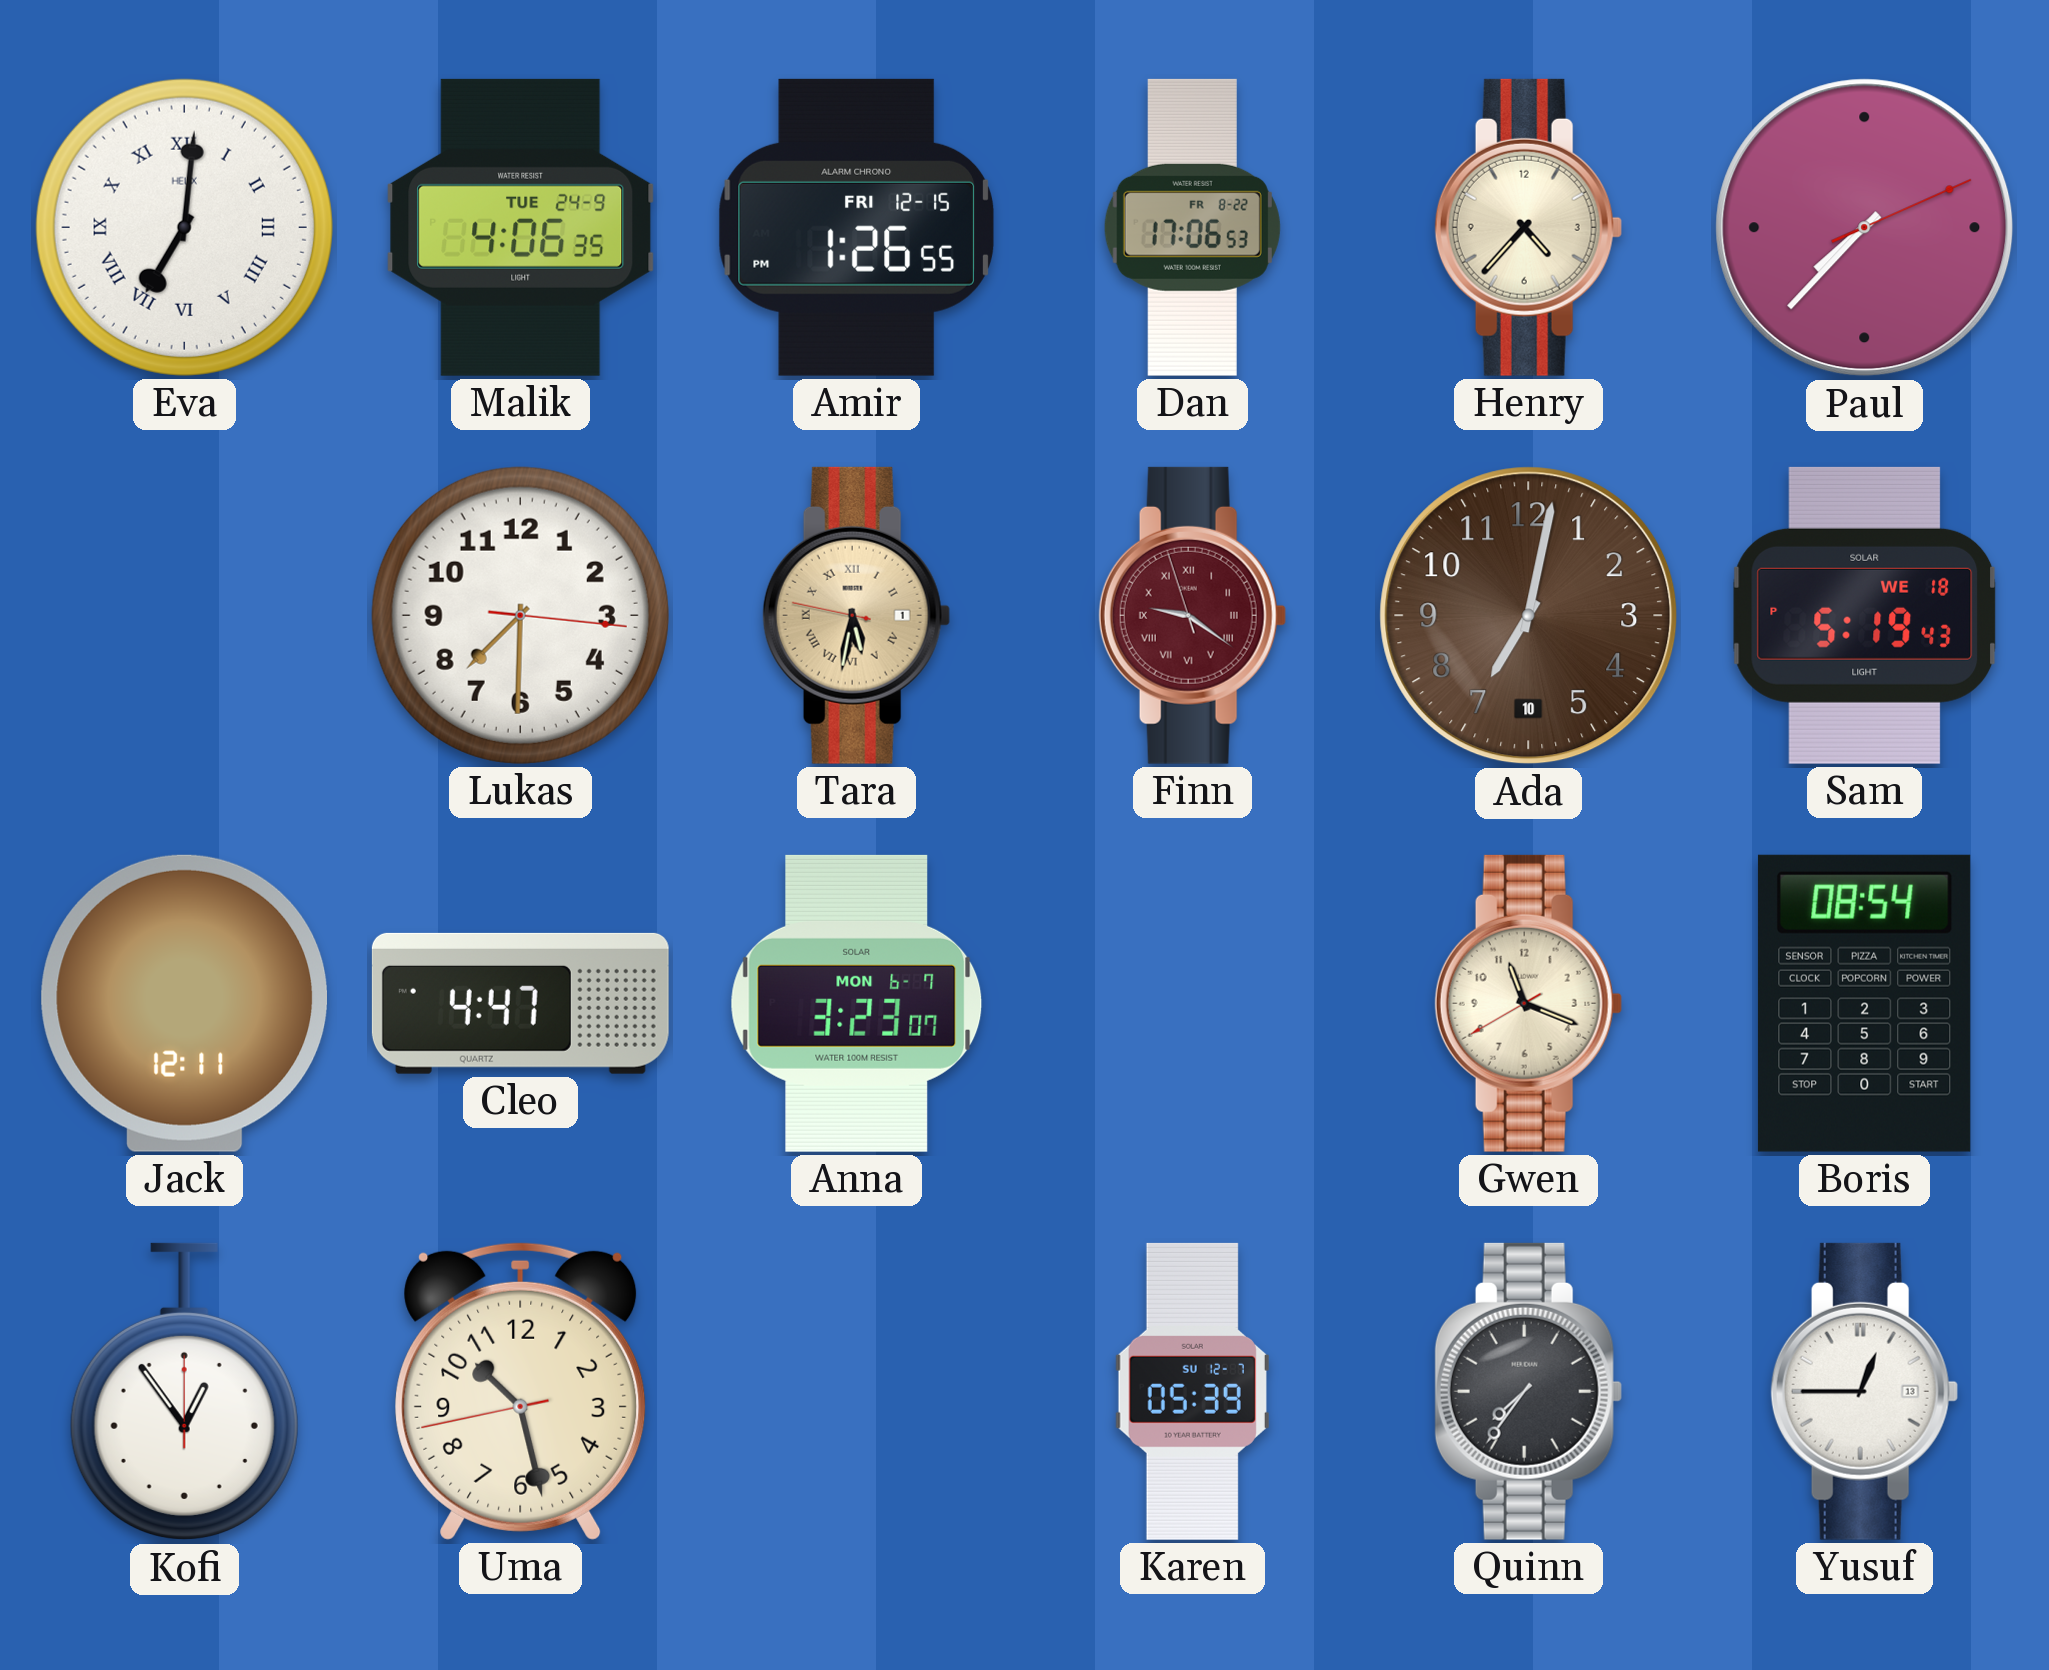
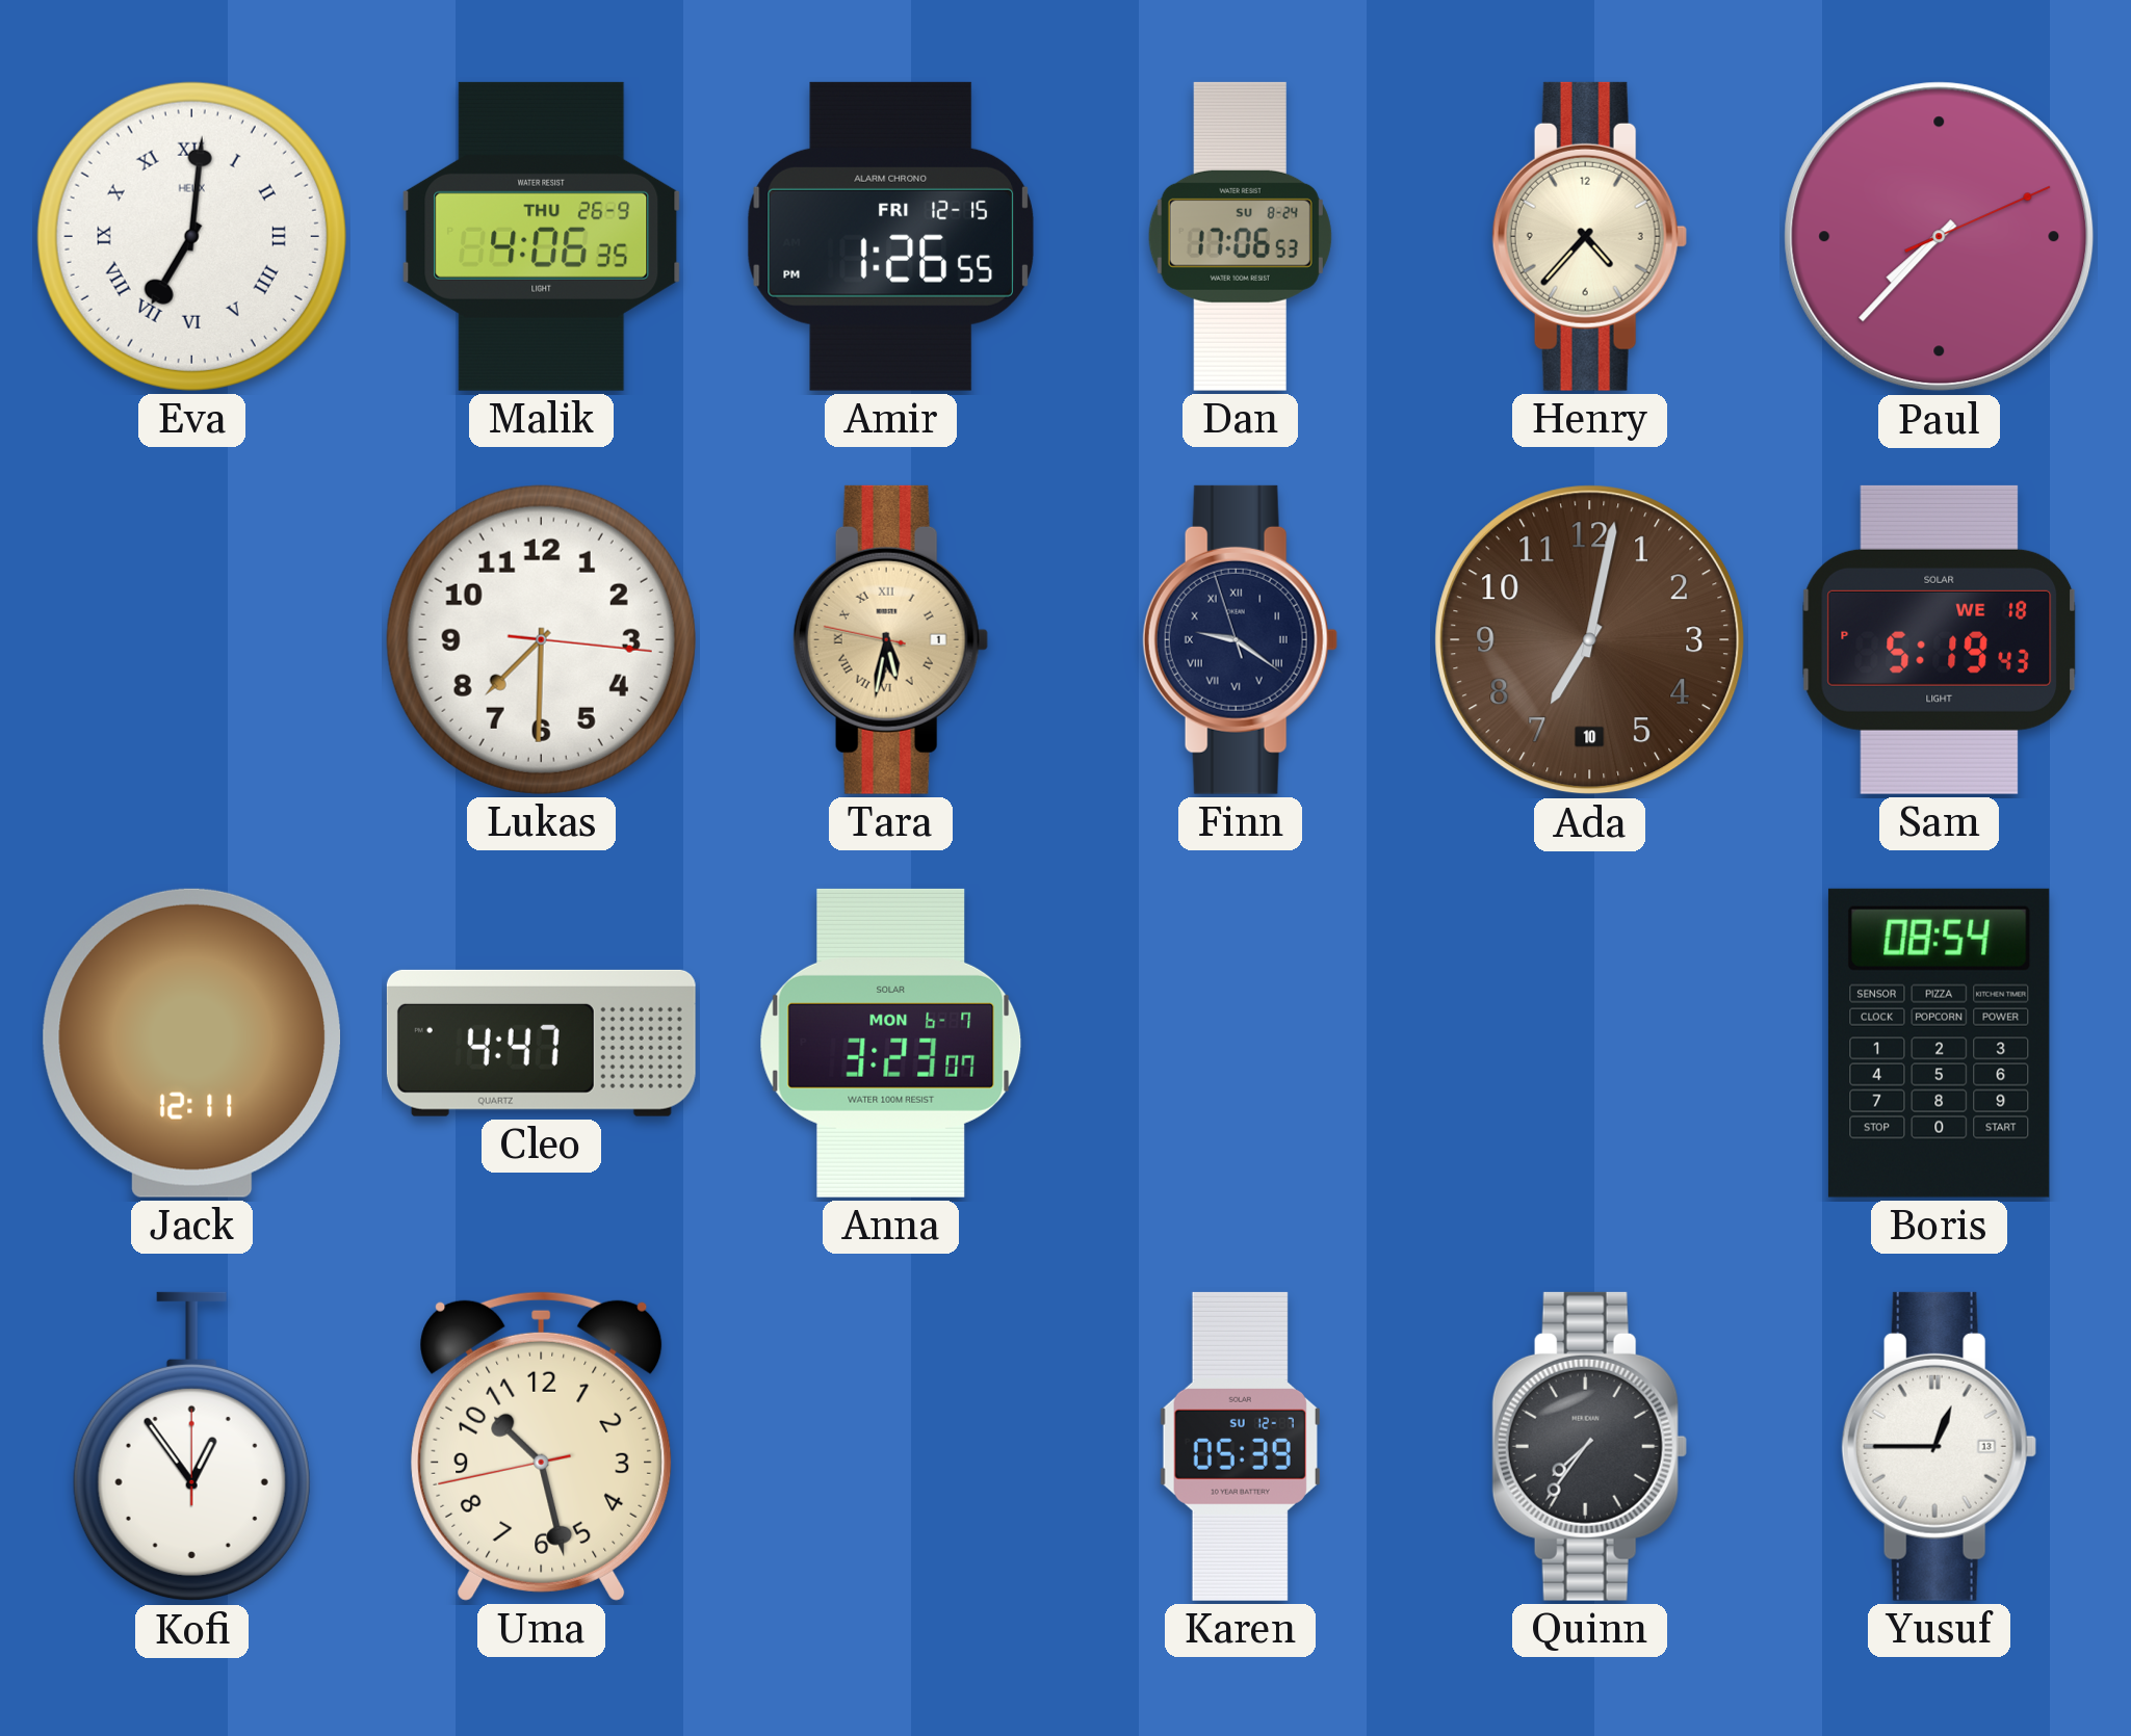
Malik date: TUE 24-9 -> THU 26-9 (542, 236)
Dan date: FR 8-22 -> SU 8-24 (1240, 236)
Finn dial: burgundy -> navy (1240, 639)
Gwen: 11:18 -> none (1528, 1003)
